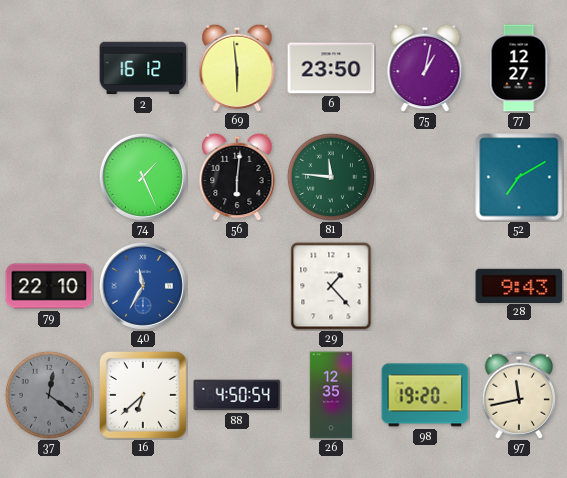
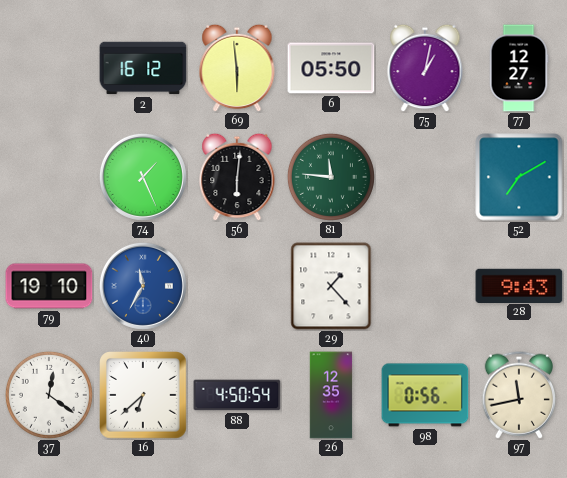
6: 23:50 -> 05:50 (331, 68)
79: 22:10 -> 19:10 (49, 286)
37 dial: grey -> white (49, 395)
98: 19:20 -> 0:56 (425, 395)
